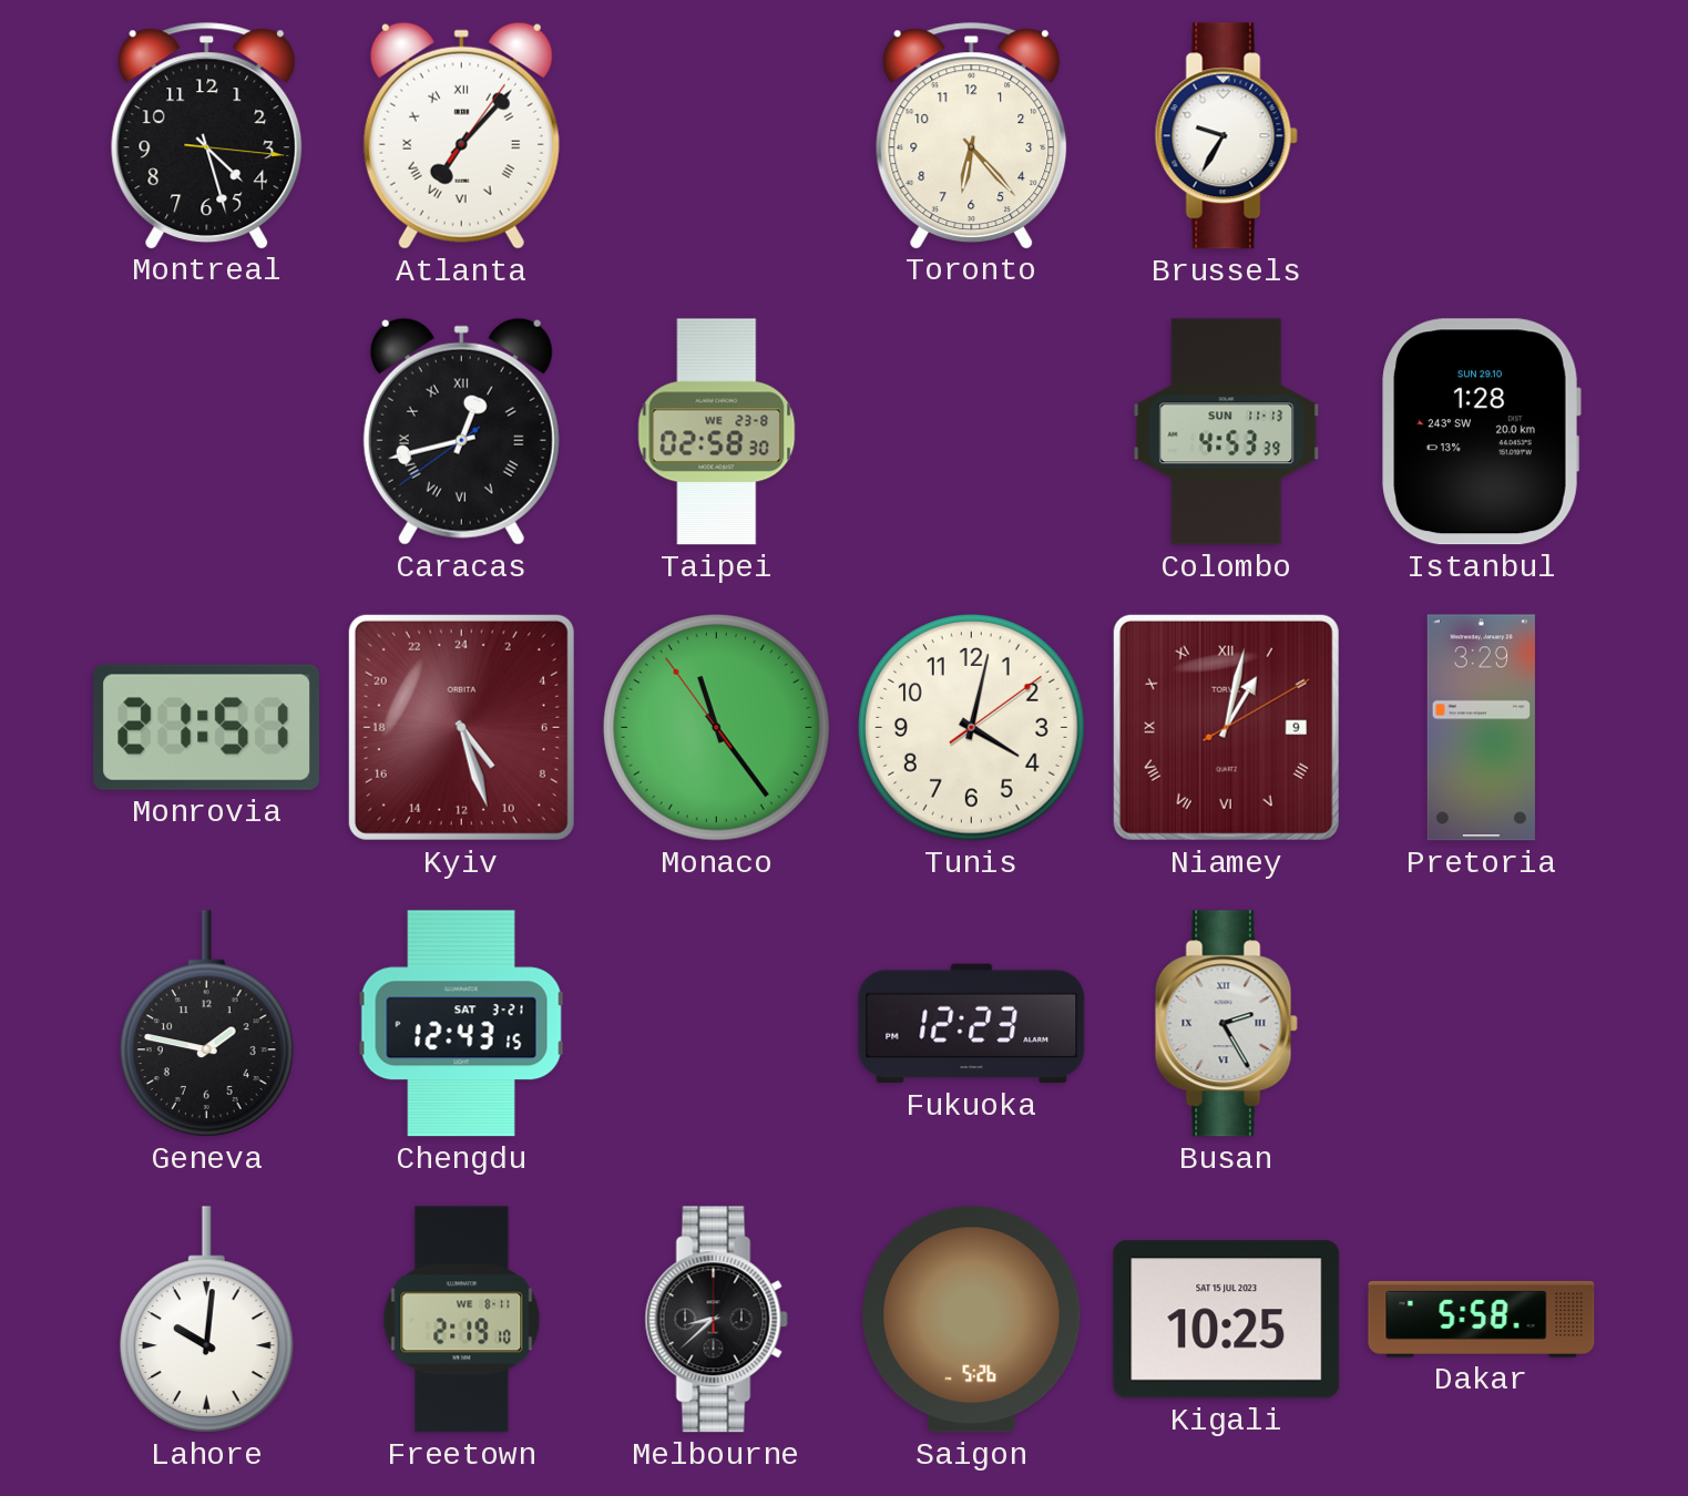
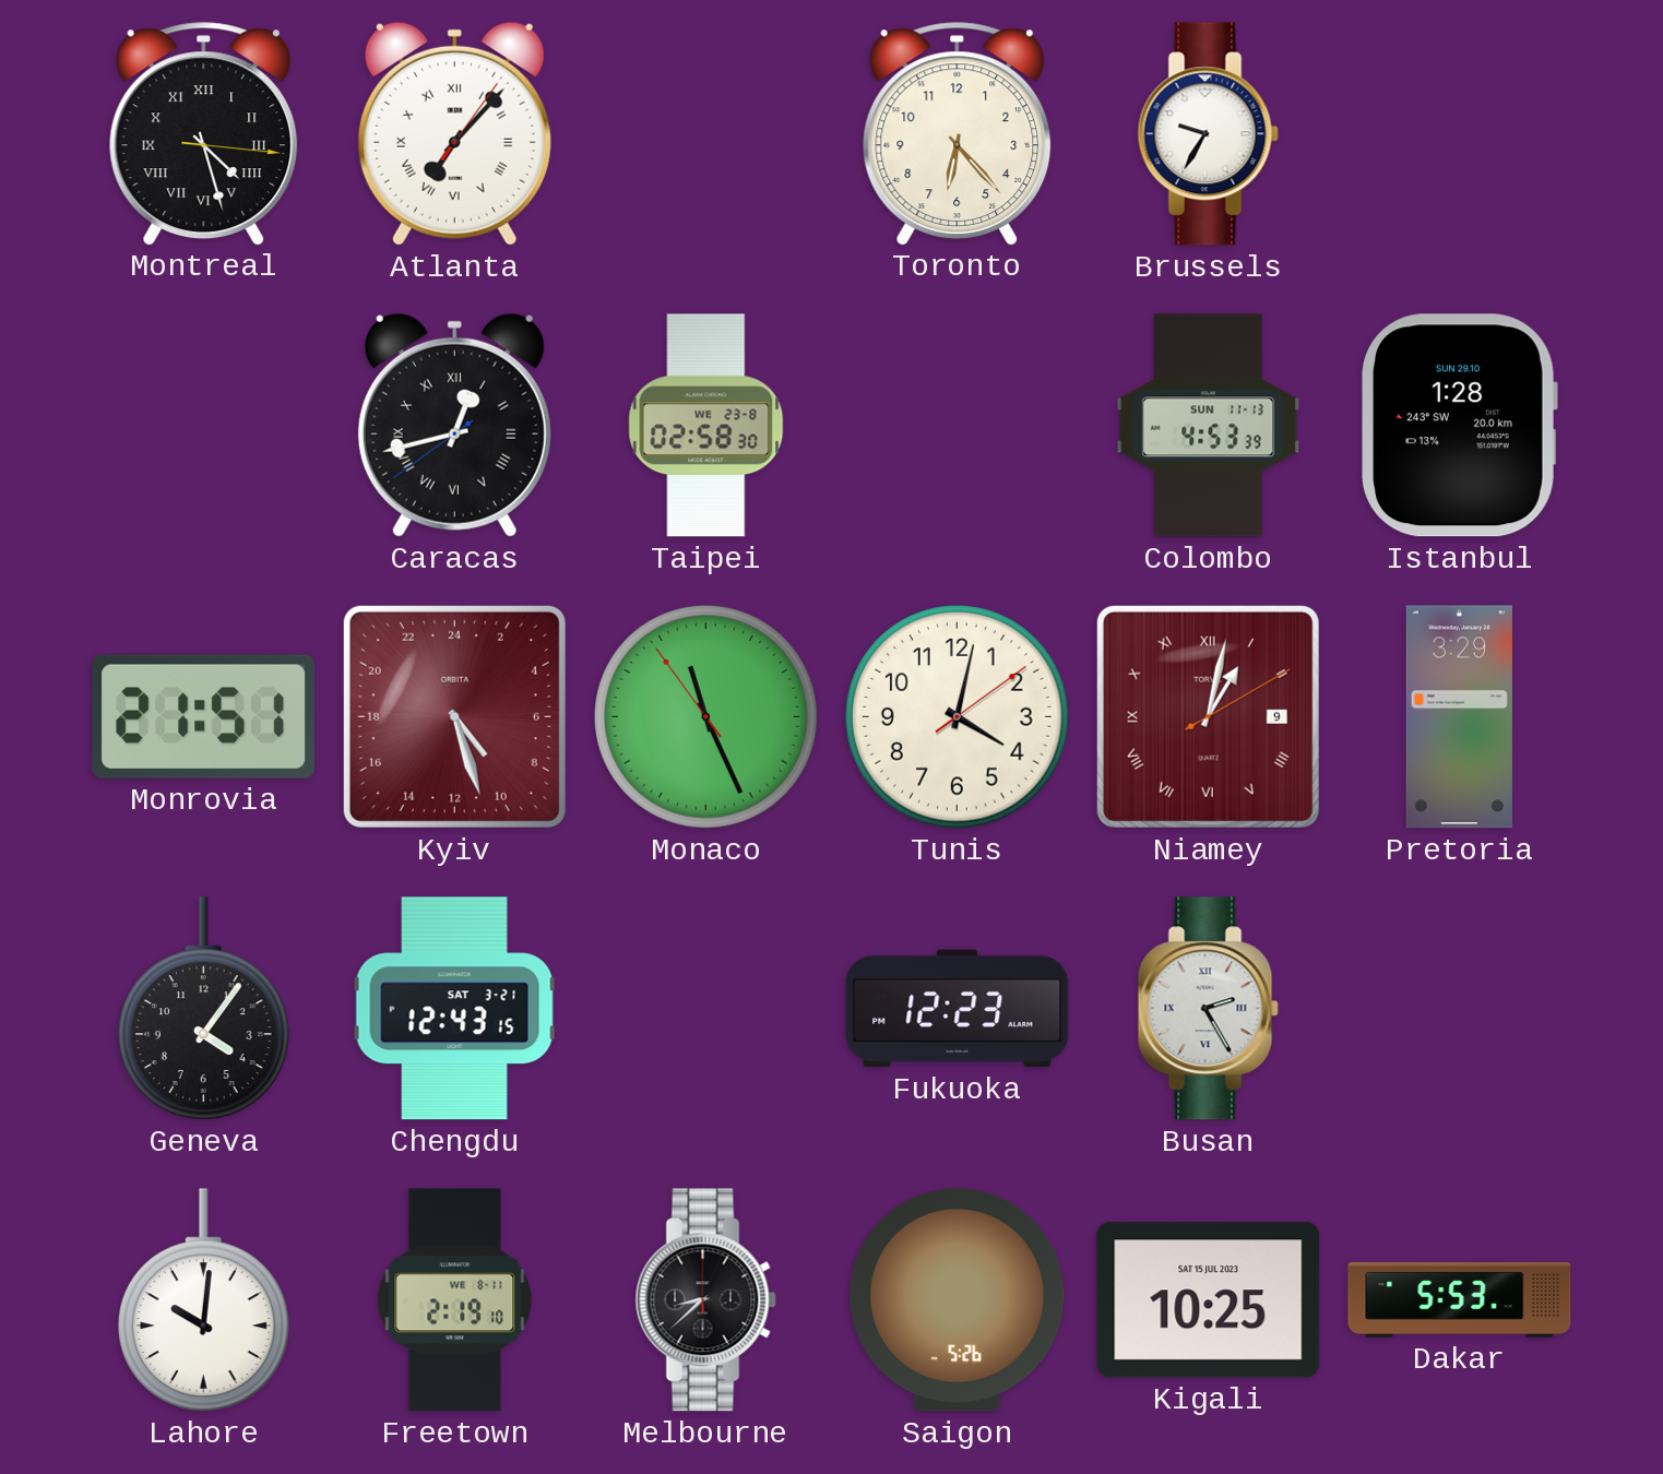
Montreal numerals: Arabic -> Roman (204, 133)
Monaco: 11:23 -> 11:25 (706, 717)
Geneva: 1:47 -> 4:06 (203, 1009)
Dakar: 5:58 -> 5:53 (1460, 1299)
